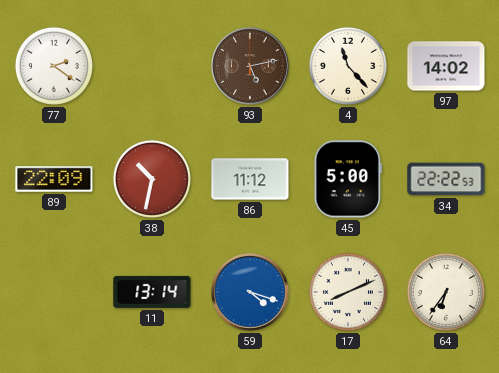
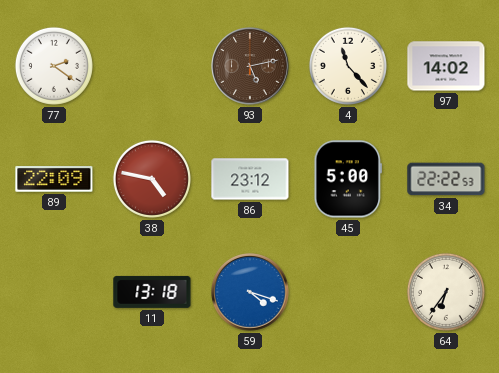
38: 10:32 -> 4:47 (152, 179)
86: 11:12 -> 23:12 (250, 179)
11: 13:14 -> 13:18 (152, 292)
17: 8:11 -> none (348, 292)
